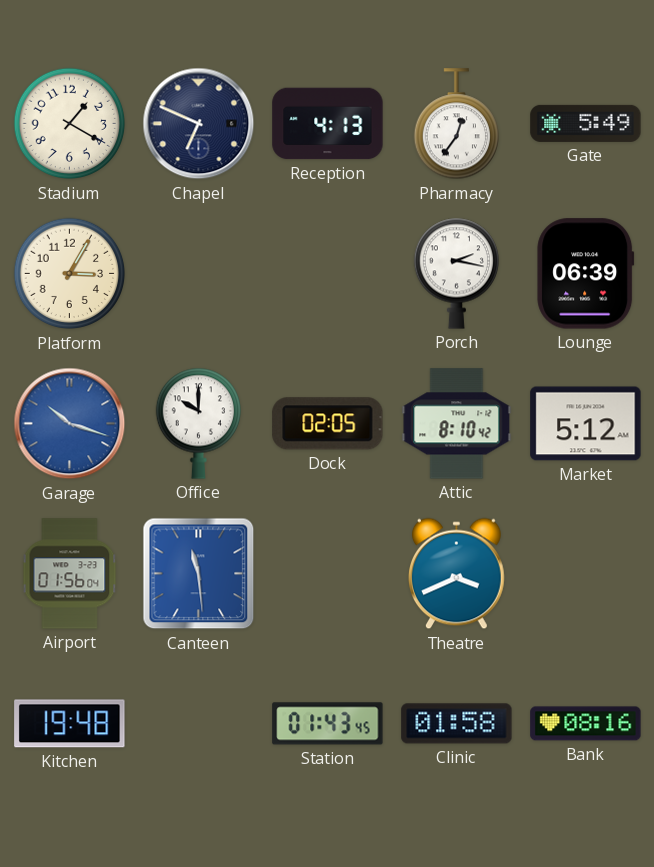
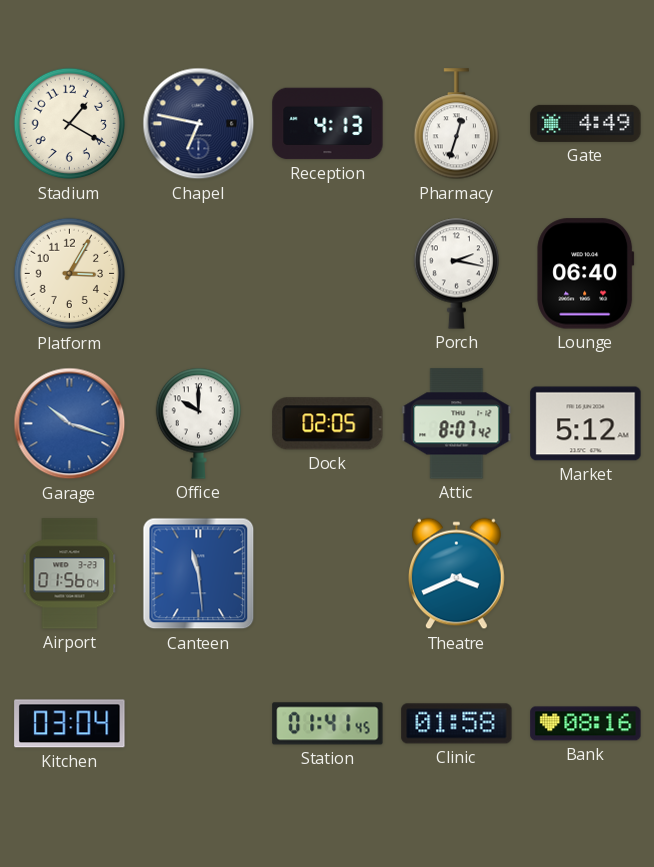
Chapel: 6:49 -> 6:47 (199, 124)
Pharmacy: 12:36 -> 12:33 (456, 124)
Gate: 5:49 -> 4:49 (586, 123)
Lounge: 06:39 -> 06:40 (586, 274)
Attic: 8:10 -> 8:07 (457, 424)
Kitchen: 19:48 -> 03:04 (70, 724)
Station: 01:43 -> 01:41 (328, 724)
